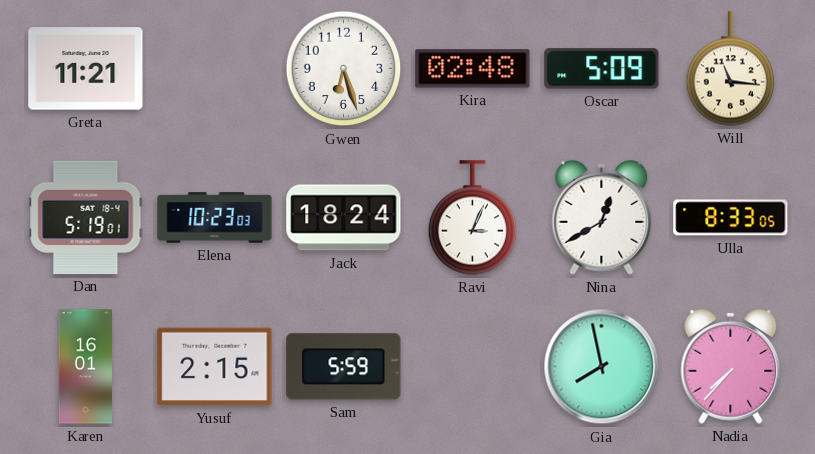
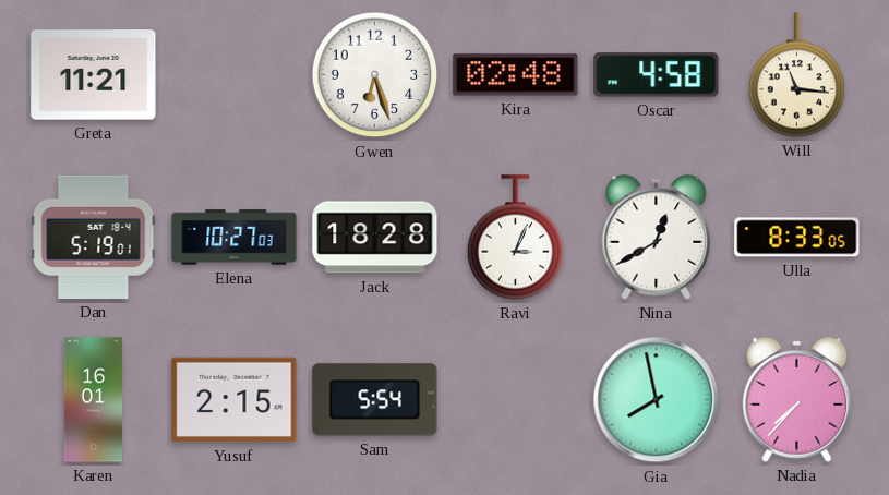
Oscar: 5:09 -> 4:58 (657, 75)
Elena: 10:23 -> 10:27 (235, 238)
Jack: 18:24 -> 18:28 (375, 238)
Sam: 5:59 -> 5:54 (375, 400)
